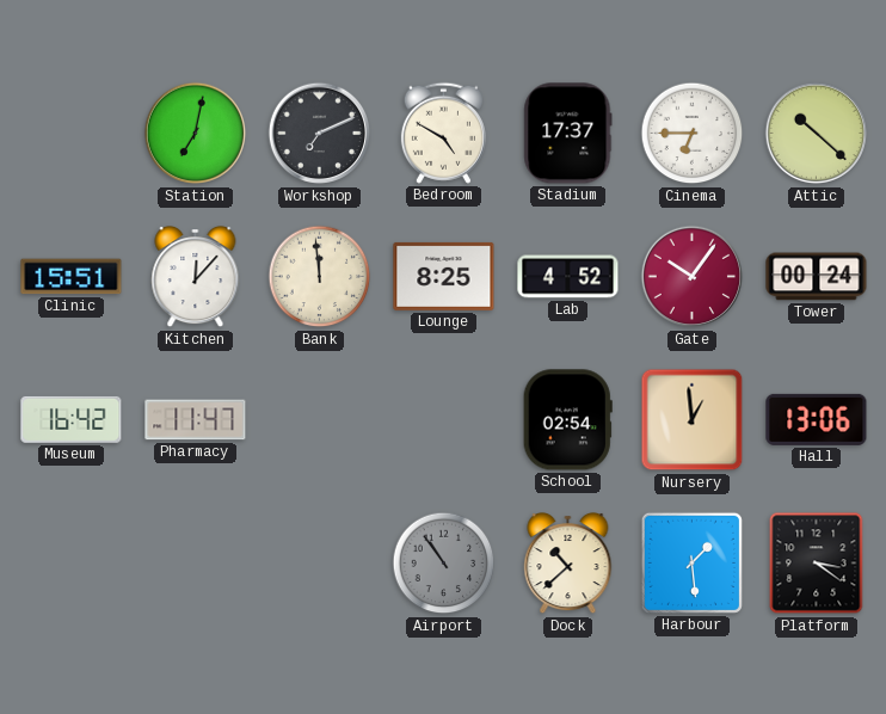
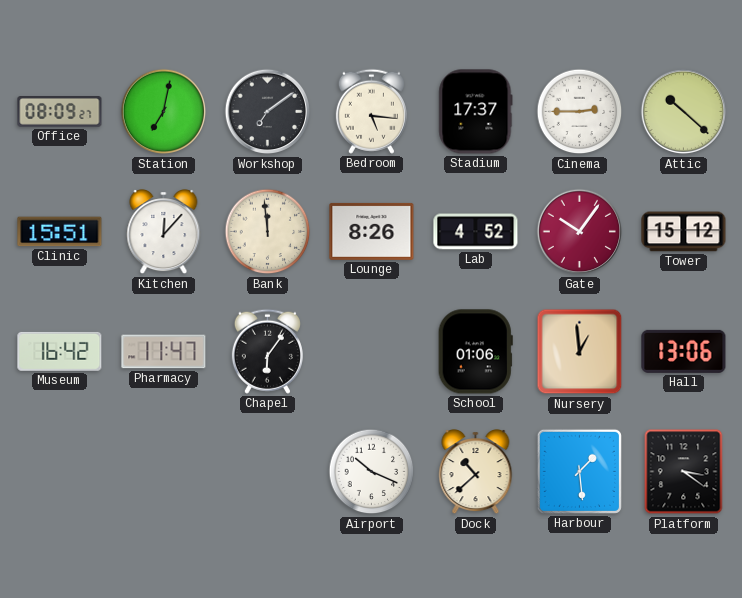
Office: none -> 08:09 (60, 112)
Workshop: 7:11 -> 7:09 (268, 112)
Bedroom: 4:50 -> 5:16 (371, 111)
Cinema: 6:45 -> 2:45 (580, 112)
Lounge: 8:25 -> 8:26 (372, 231)
Tower: 00:24 -> 15:12 (684, 232)
Chapel: none -> 6:06 (267, 351)
School: 02:54 -> 01:06 (475, 352)
Airport: 10:54 -> 10:19 (372, 472)
Airport dial: grey -> white (372, 472)
